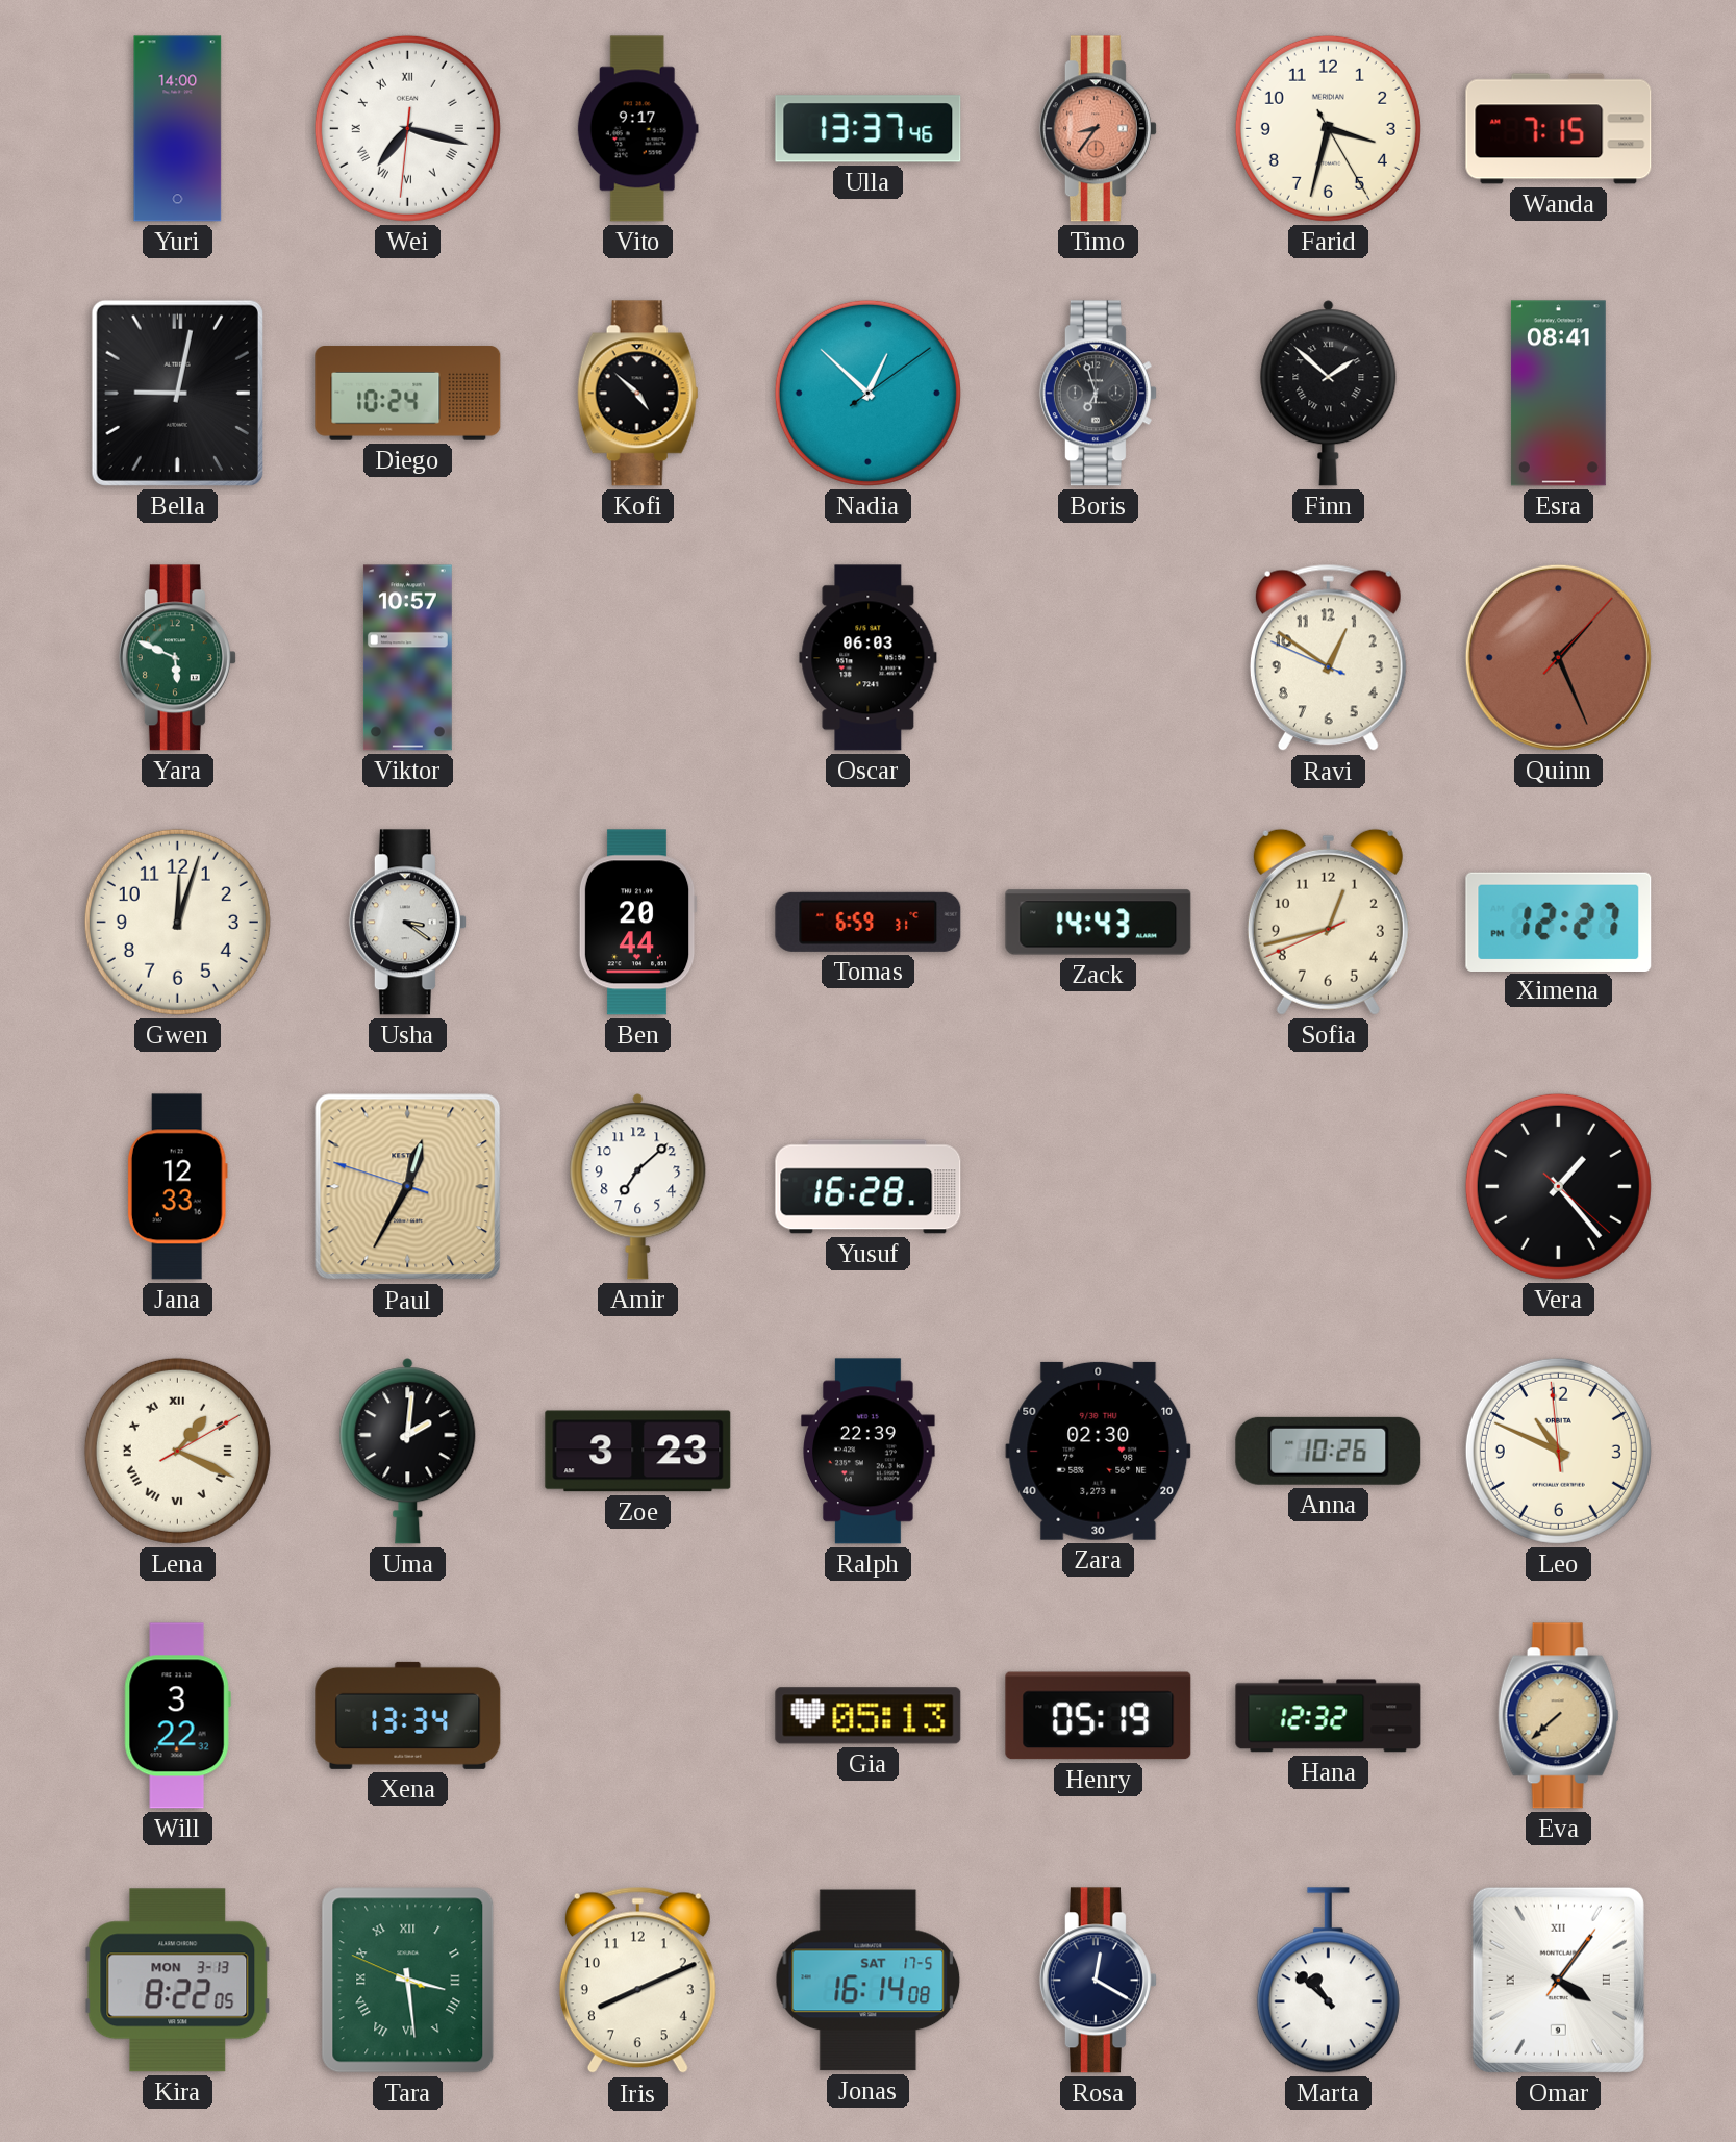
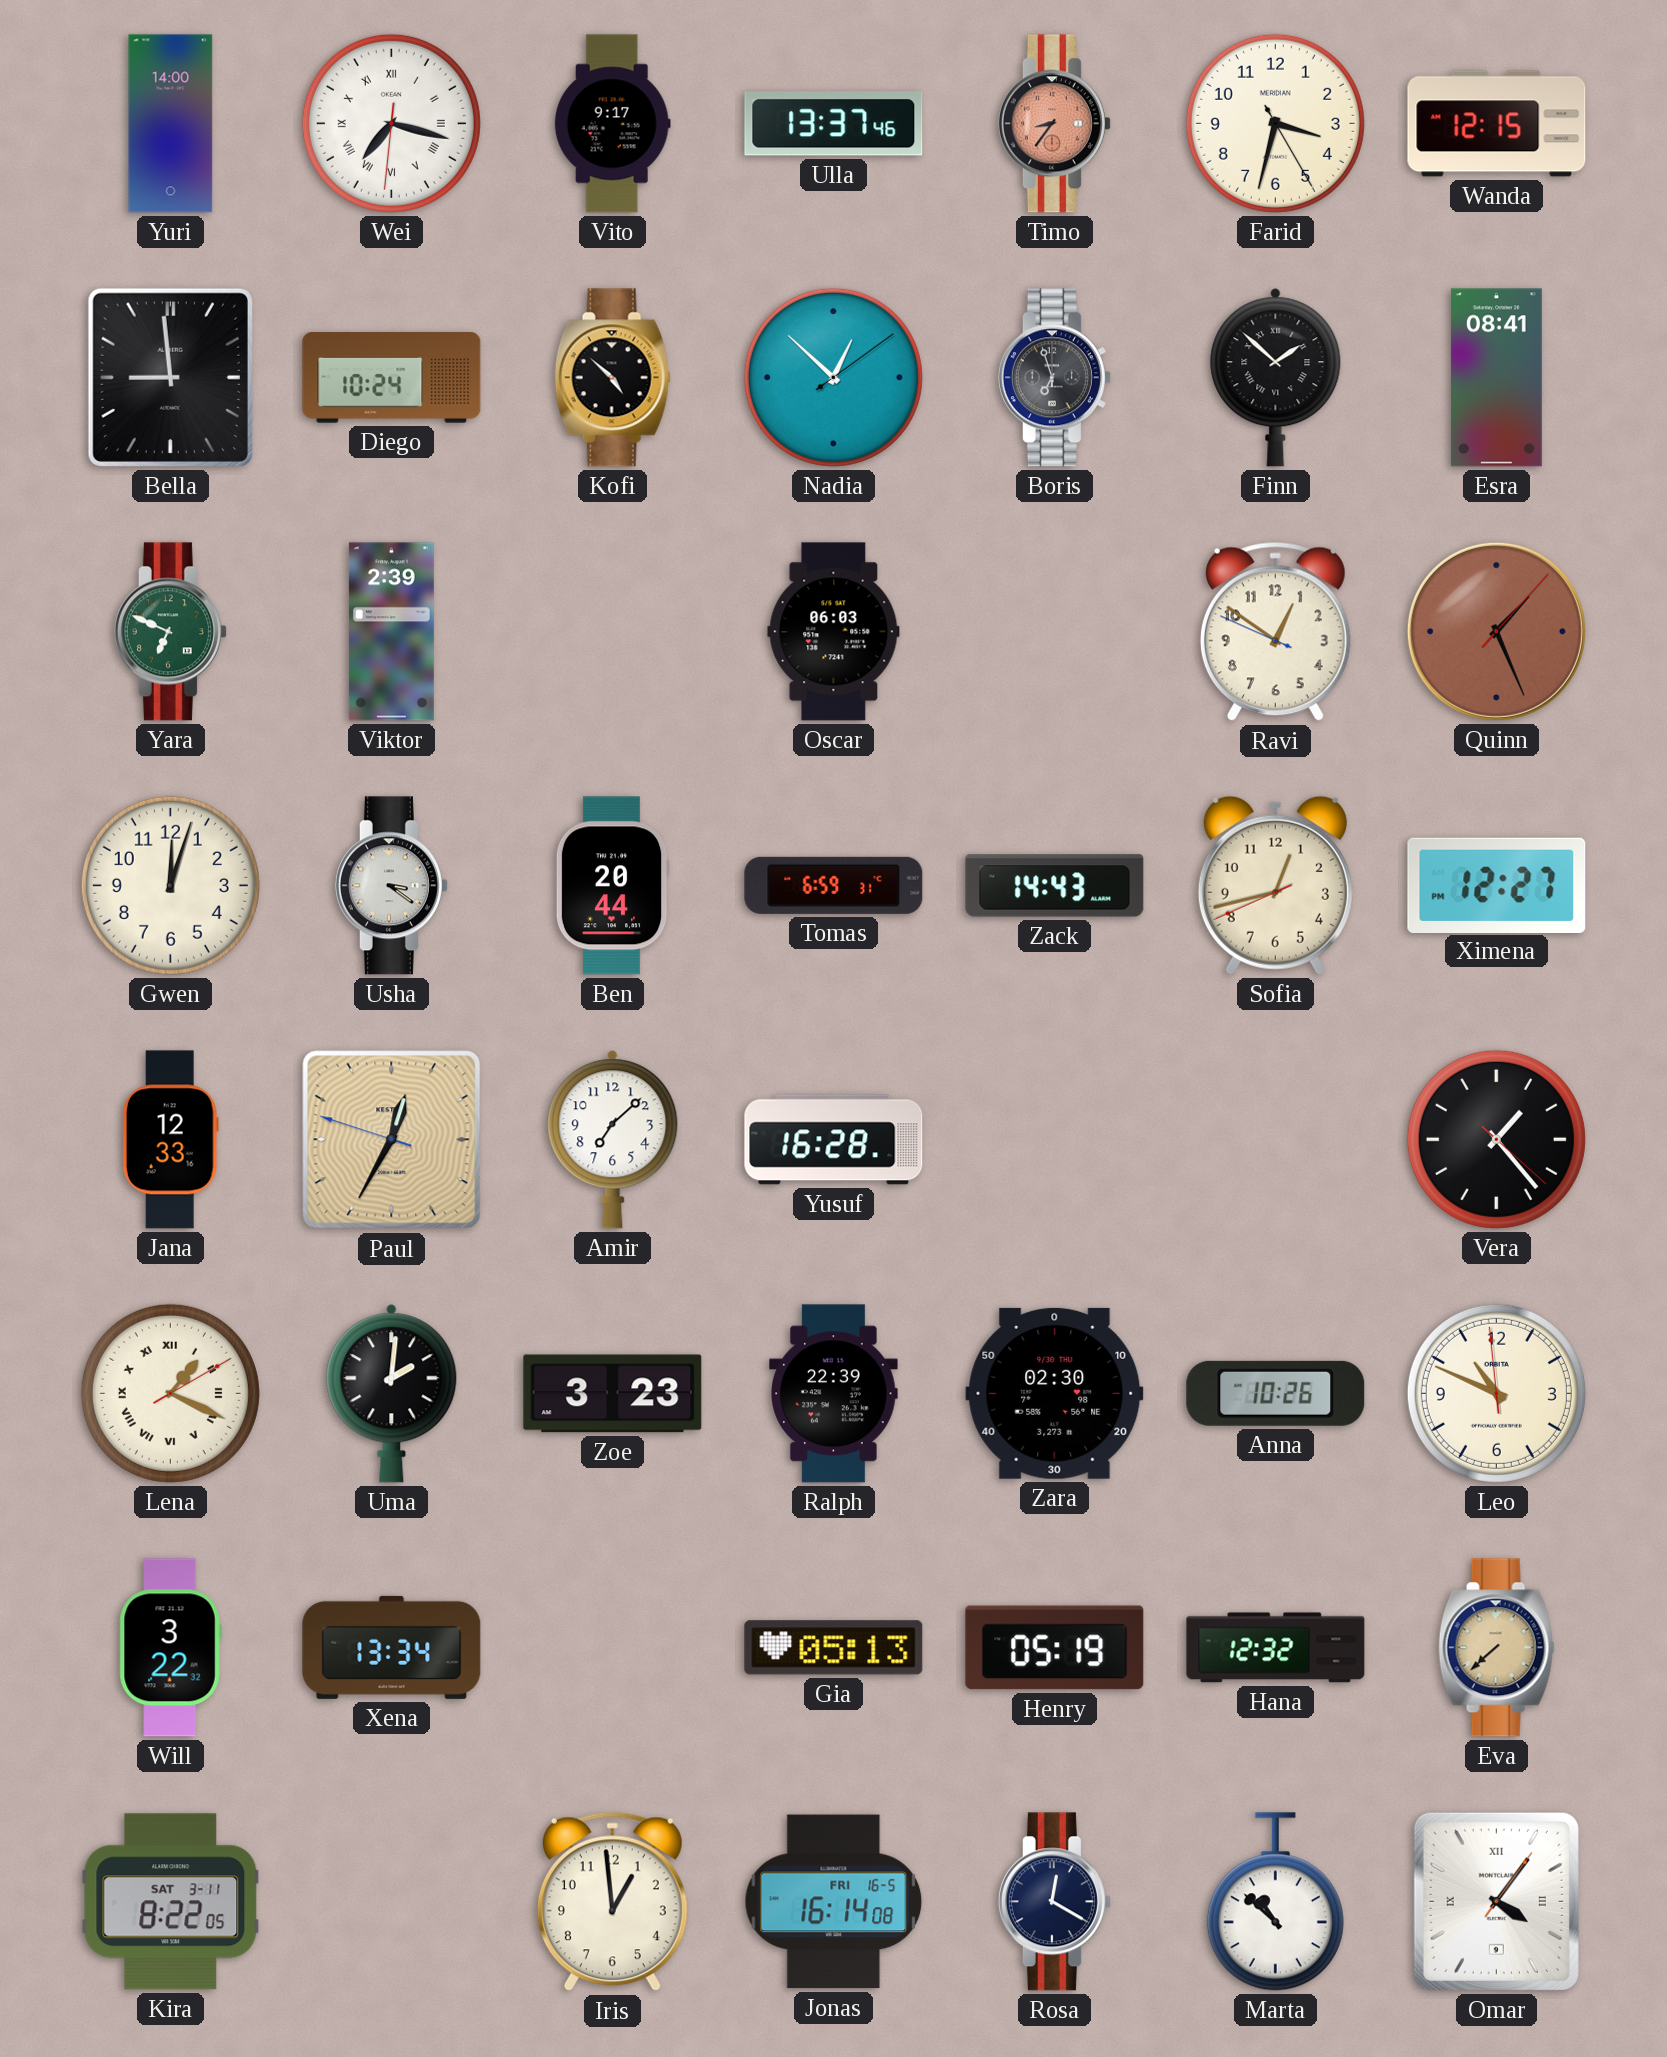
Wanda: 7:15 -> 12:15 (1497, 124)
Bella: 9:02 -> 8:59 (170, 377)
Yara: 5:49 -> 6:49 (170, 632)
Viktor: 10:57 -> 2:39 (391, 632)
Kira date: MON 3-13 -> SAT 3-11 (171, 1902)
Tara: 3:28 -> none (408, 1981)
Iris: 8:11 -> 12:59 (612, 1902)
Jonas date: SAT 17-5 -> FRI 16-5 (834, 1902)
